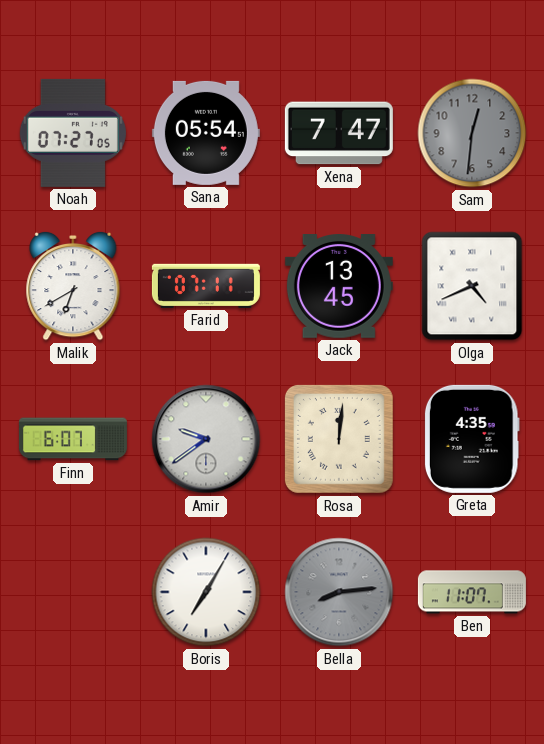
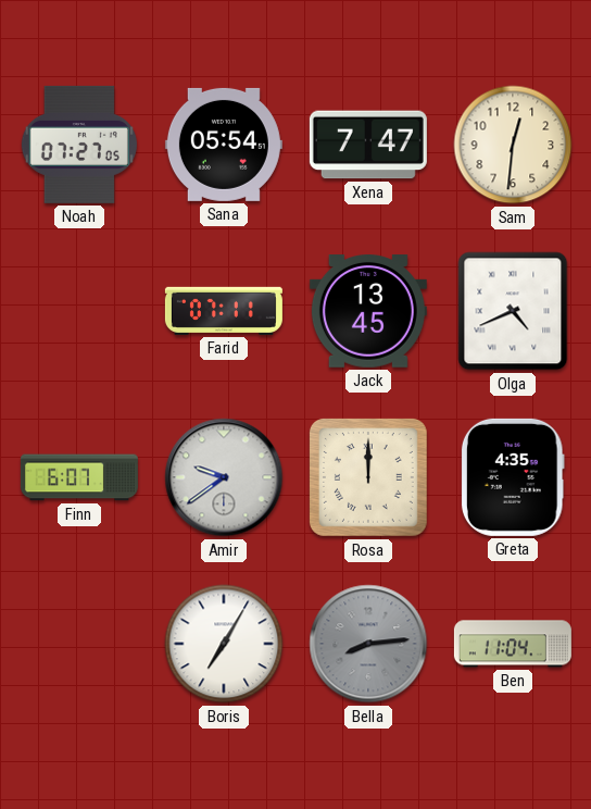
Sam dial: grey -> cream (513, 145)
Malik: 6:40 -> none (73, 286)
Rosa: 12:01 -> 12:00 (368, 477)
Ben: 11:07 -> 11:04 (513, 644)
